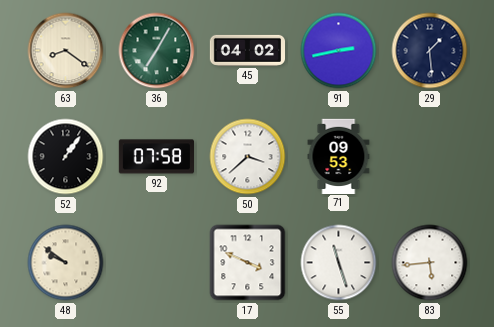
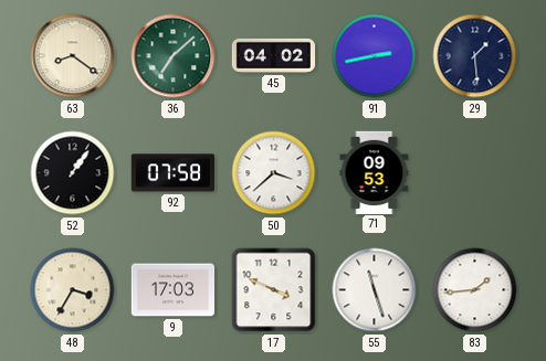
36: 7:05 -> 7:08 (174, 56)
48: 9:51 -> 3:35 (73, 290)
9: none -> 17:03 (172, 290)
83: 5:44 -> 1:44 (475, 290)
